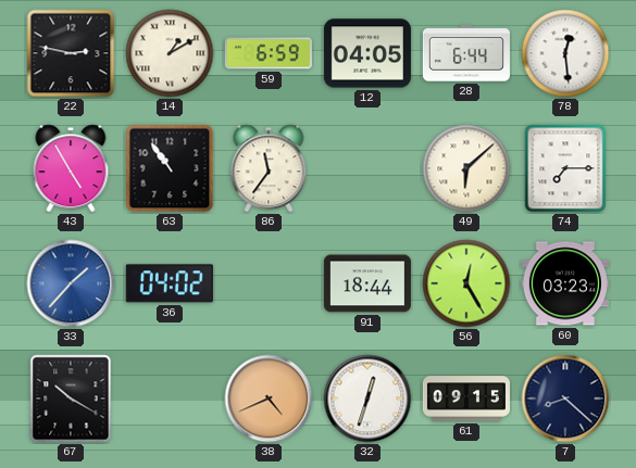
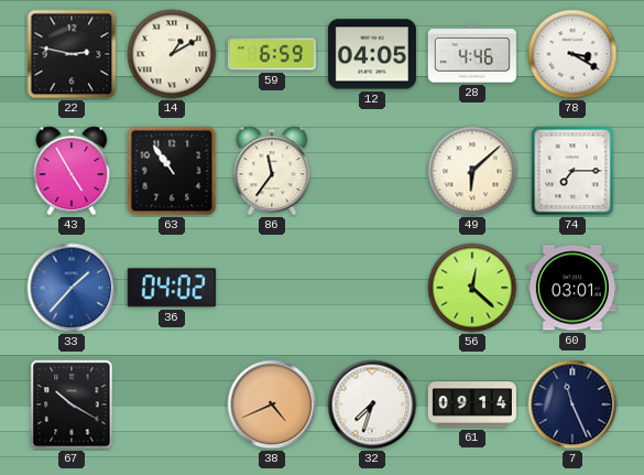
28: 6:44 -> 4:46 (472, 54)
78: 12:29 -> 3:20 (572, 54)
91: 18:44 -> none (367, 283)
56: 12:25 -> 12:22 (472, 288)
60: 03:23 -> 03:01 (572, 288)
32: 12:33 -> 7:33 (372, 404)
61: 09:15 -> 09:14 (472, 404)
7: 8:22 -> 11:26 (572, 404)
